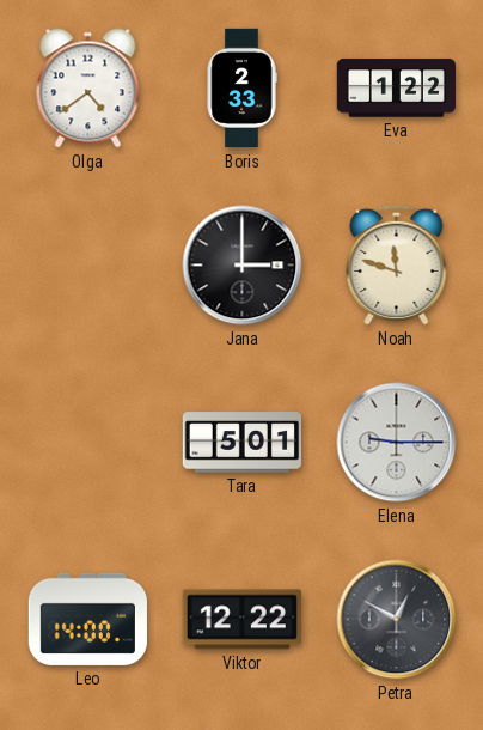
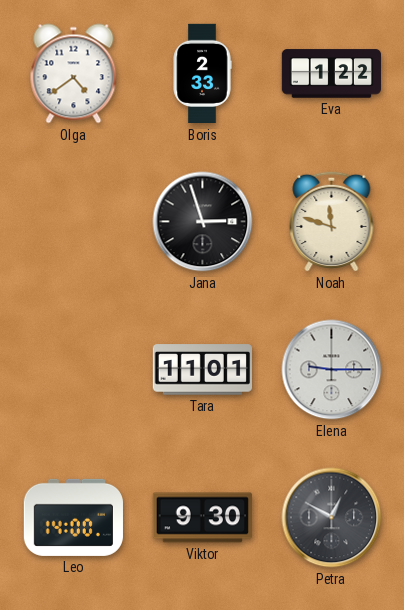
Jana: 3:00 -> 2:57 (203, 222)
Tara: 5:01 -> 11:01 (202, 370)
Viktor: 12:22 -> 9:30 (202, 518)
